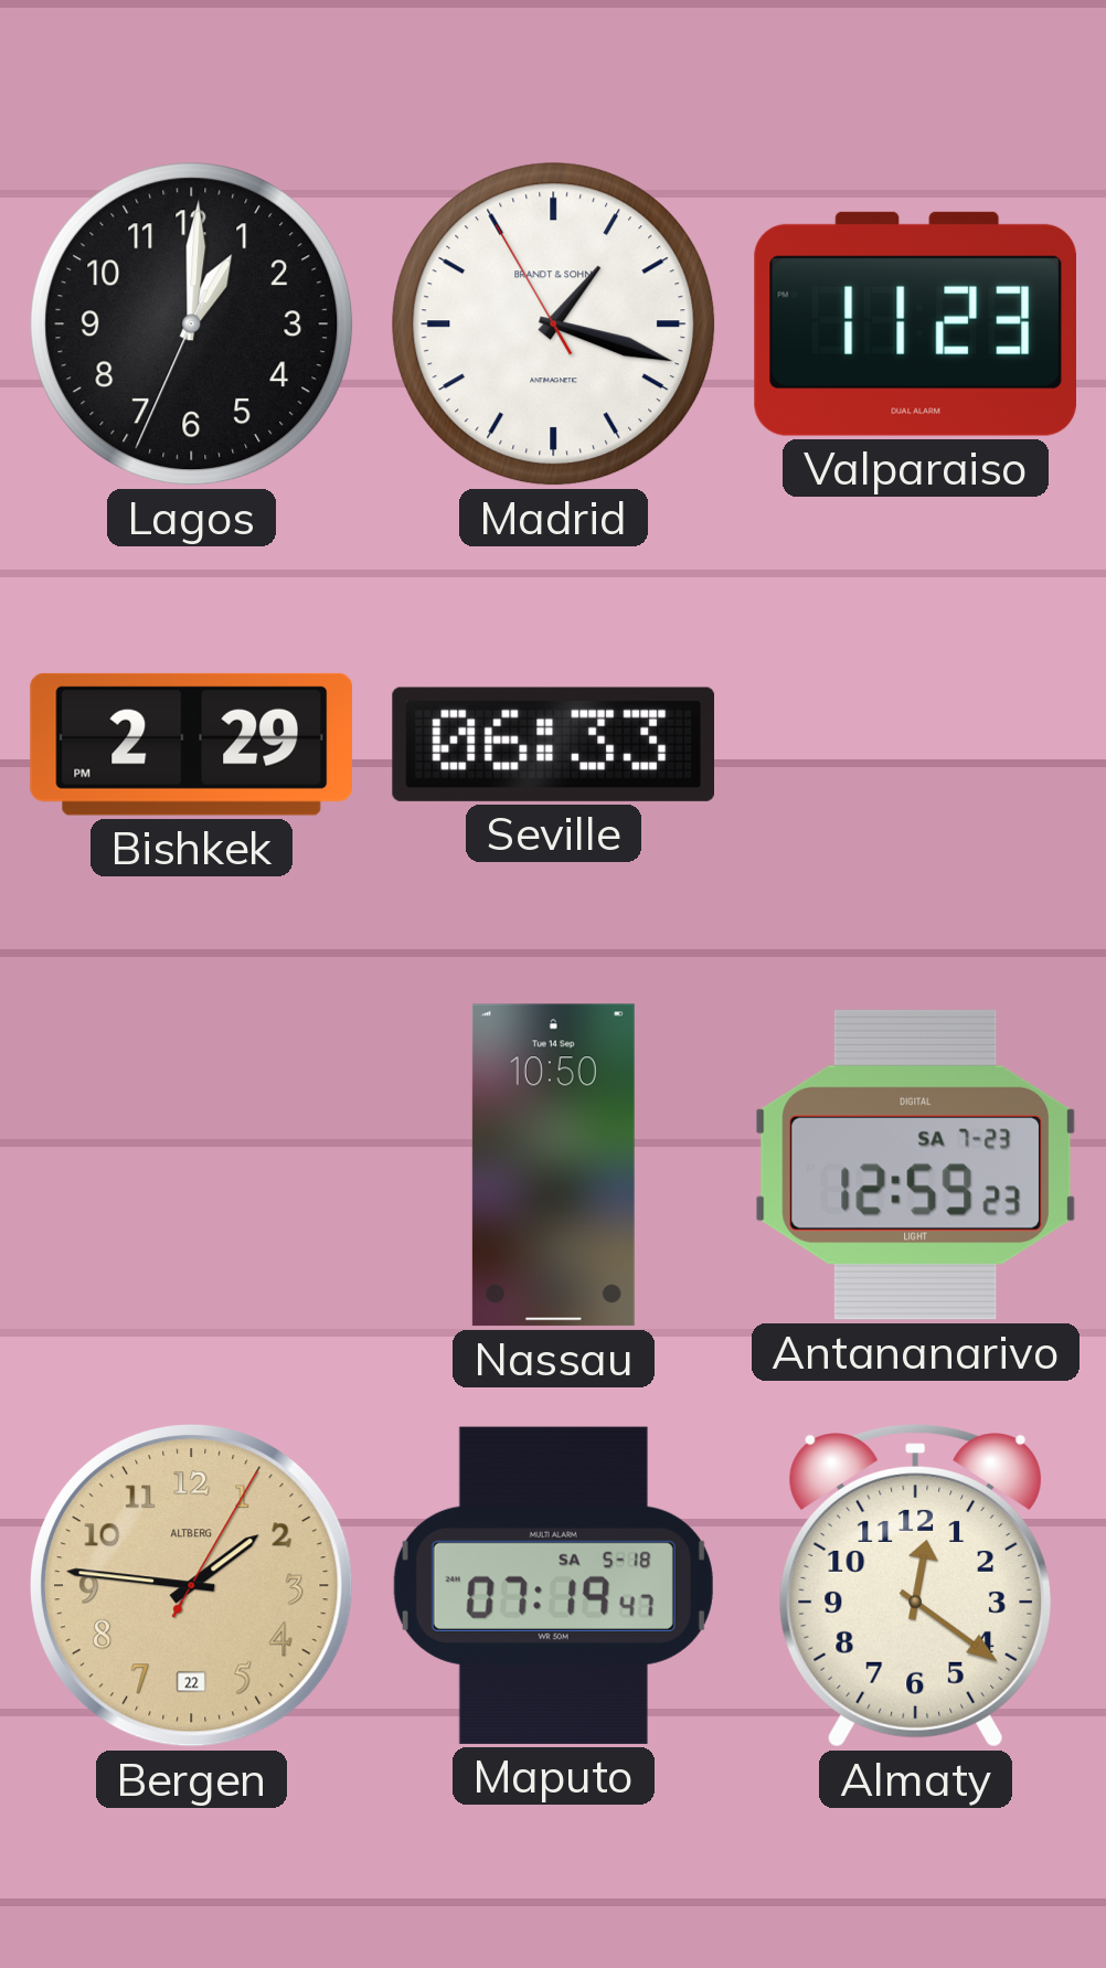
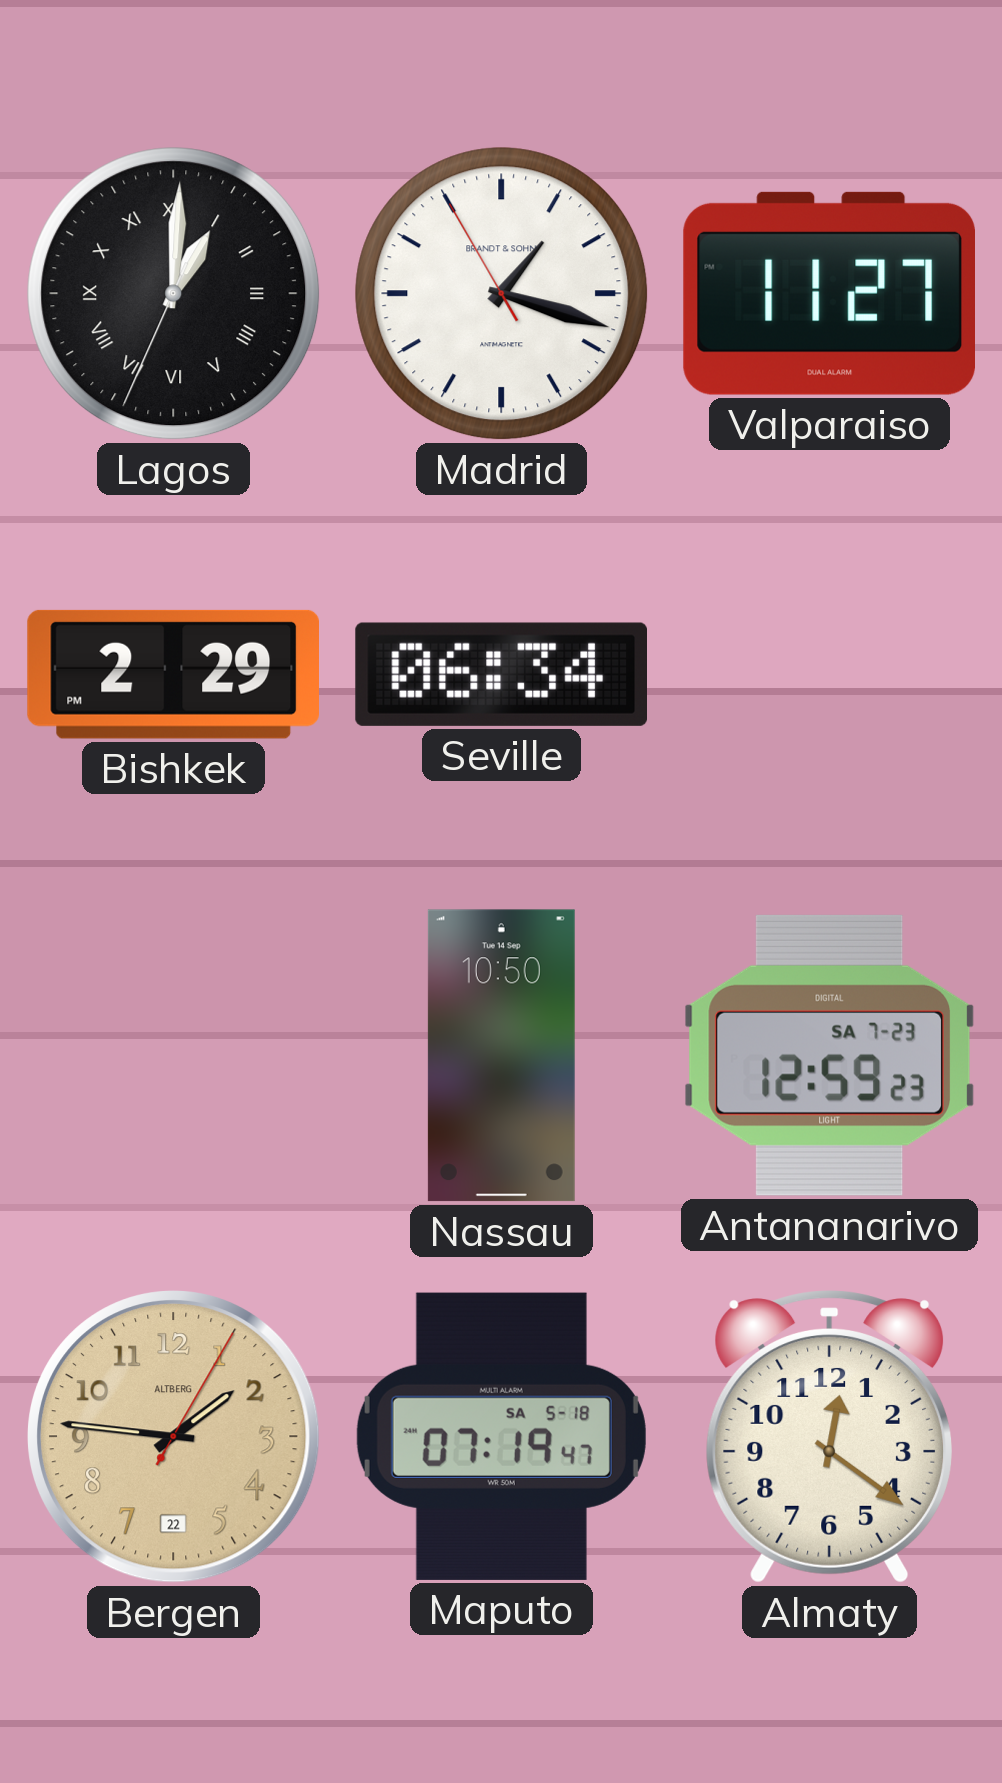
Lagos numerals: Arabic -> Roman (174, 294)
Valparaiso: 11:23 -> 11:27 (829, 293)
Seville: 06:33 -> 06:34 (501, 674)
